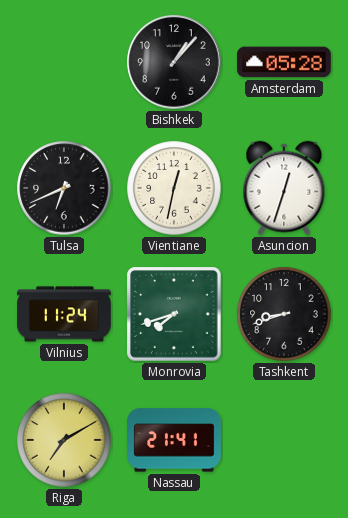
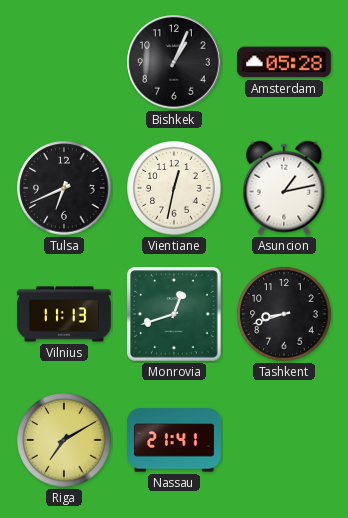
Bishkek: 1:07 -> 1:04 (174, 62)
Asuncion: 12:33 -> 1:13 (284, 188)
Vilnius: 11:24 -> 11:13 (64, 314)
Monrovia: 7:42 -> 12:42 (175, 315)
